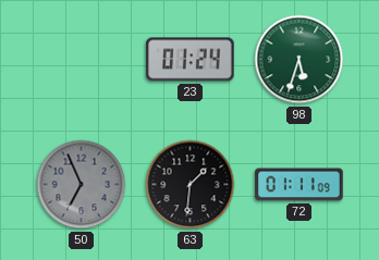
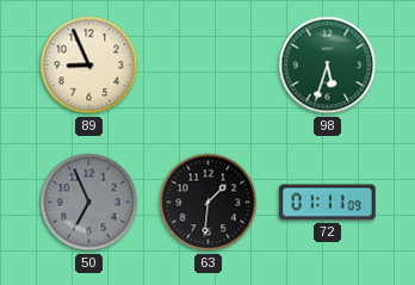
89: none -> 8:56 (89, 66)
23: 01:24 -> none (191, 60)
